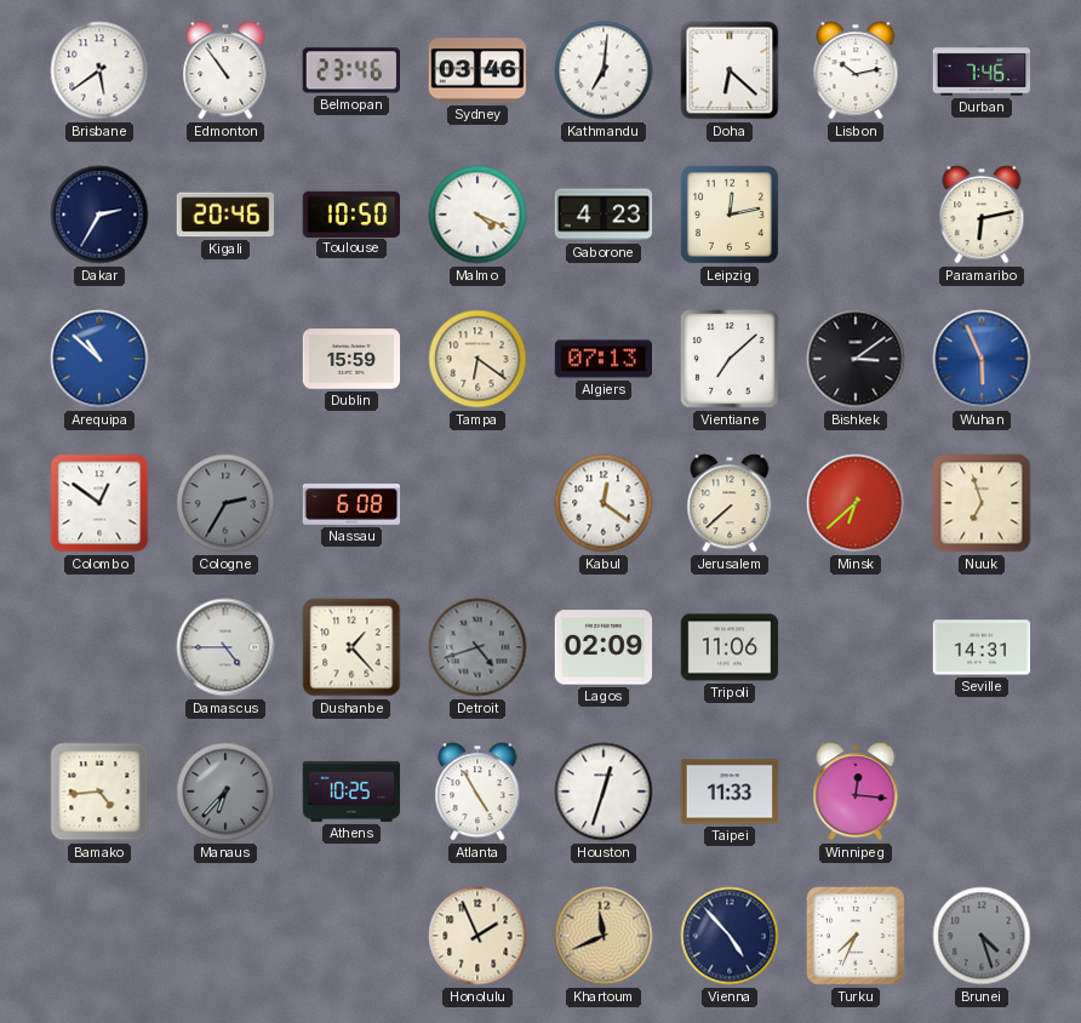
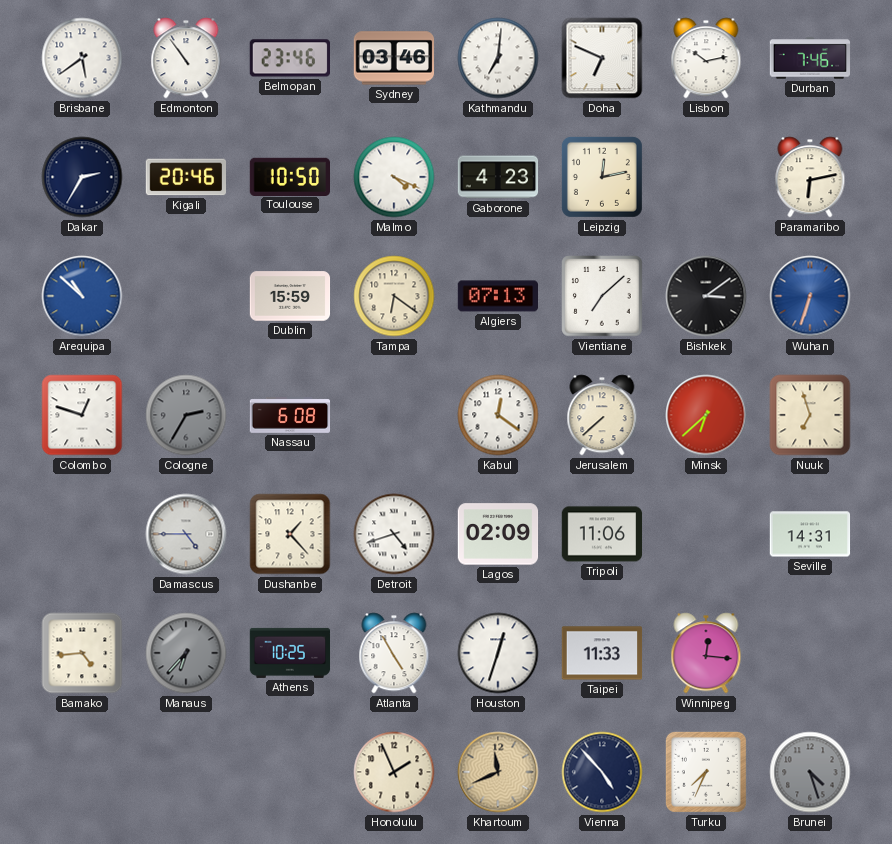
Doha: 6:22 -> 6:49 (602, 58)
Wuhan: 5:56 -> 6:33 (810, 296)
Colombo: 12:51 -> 12:48 (82, 415)
Detroit dial: grey -> white (394, 534)
